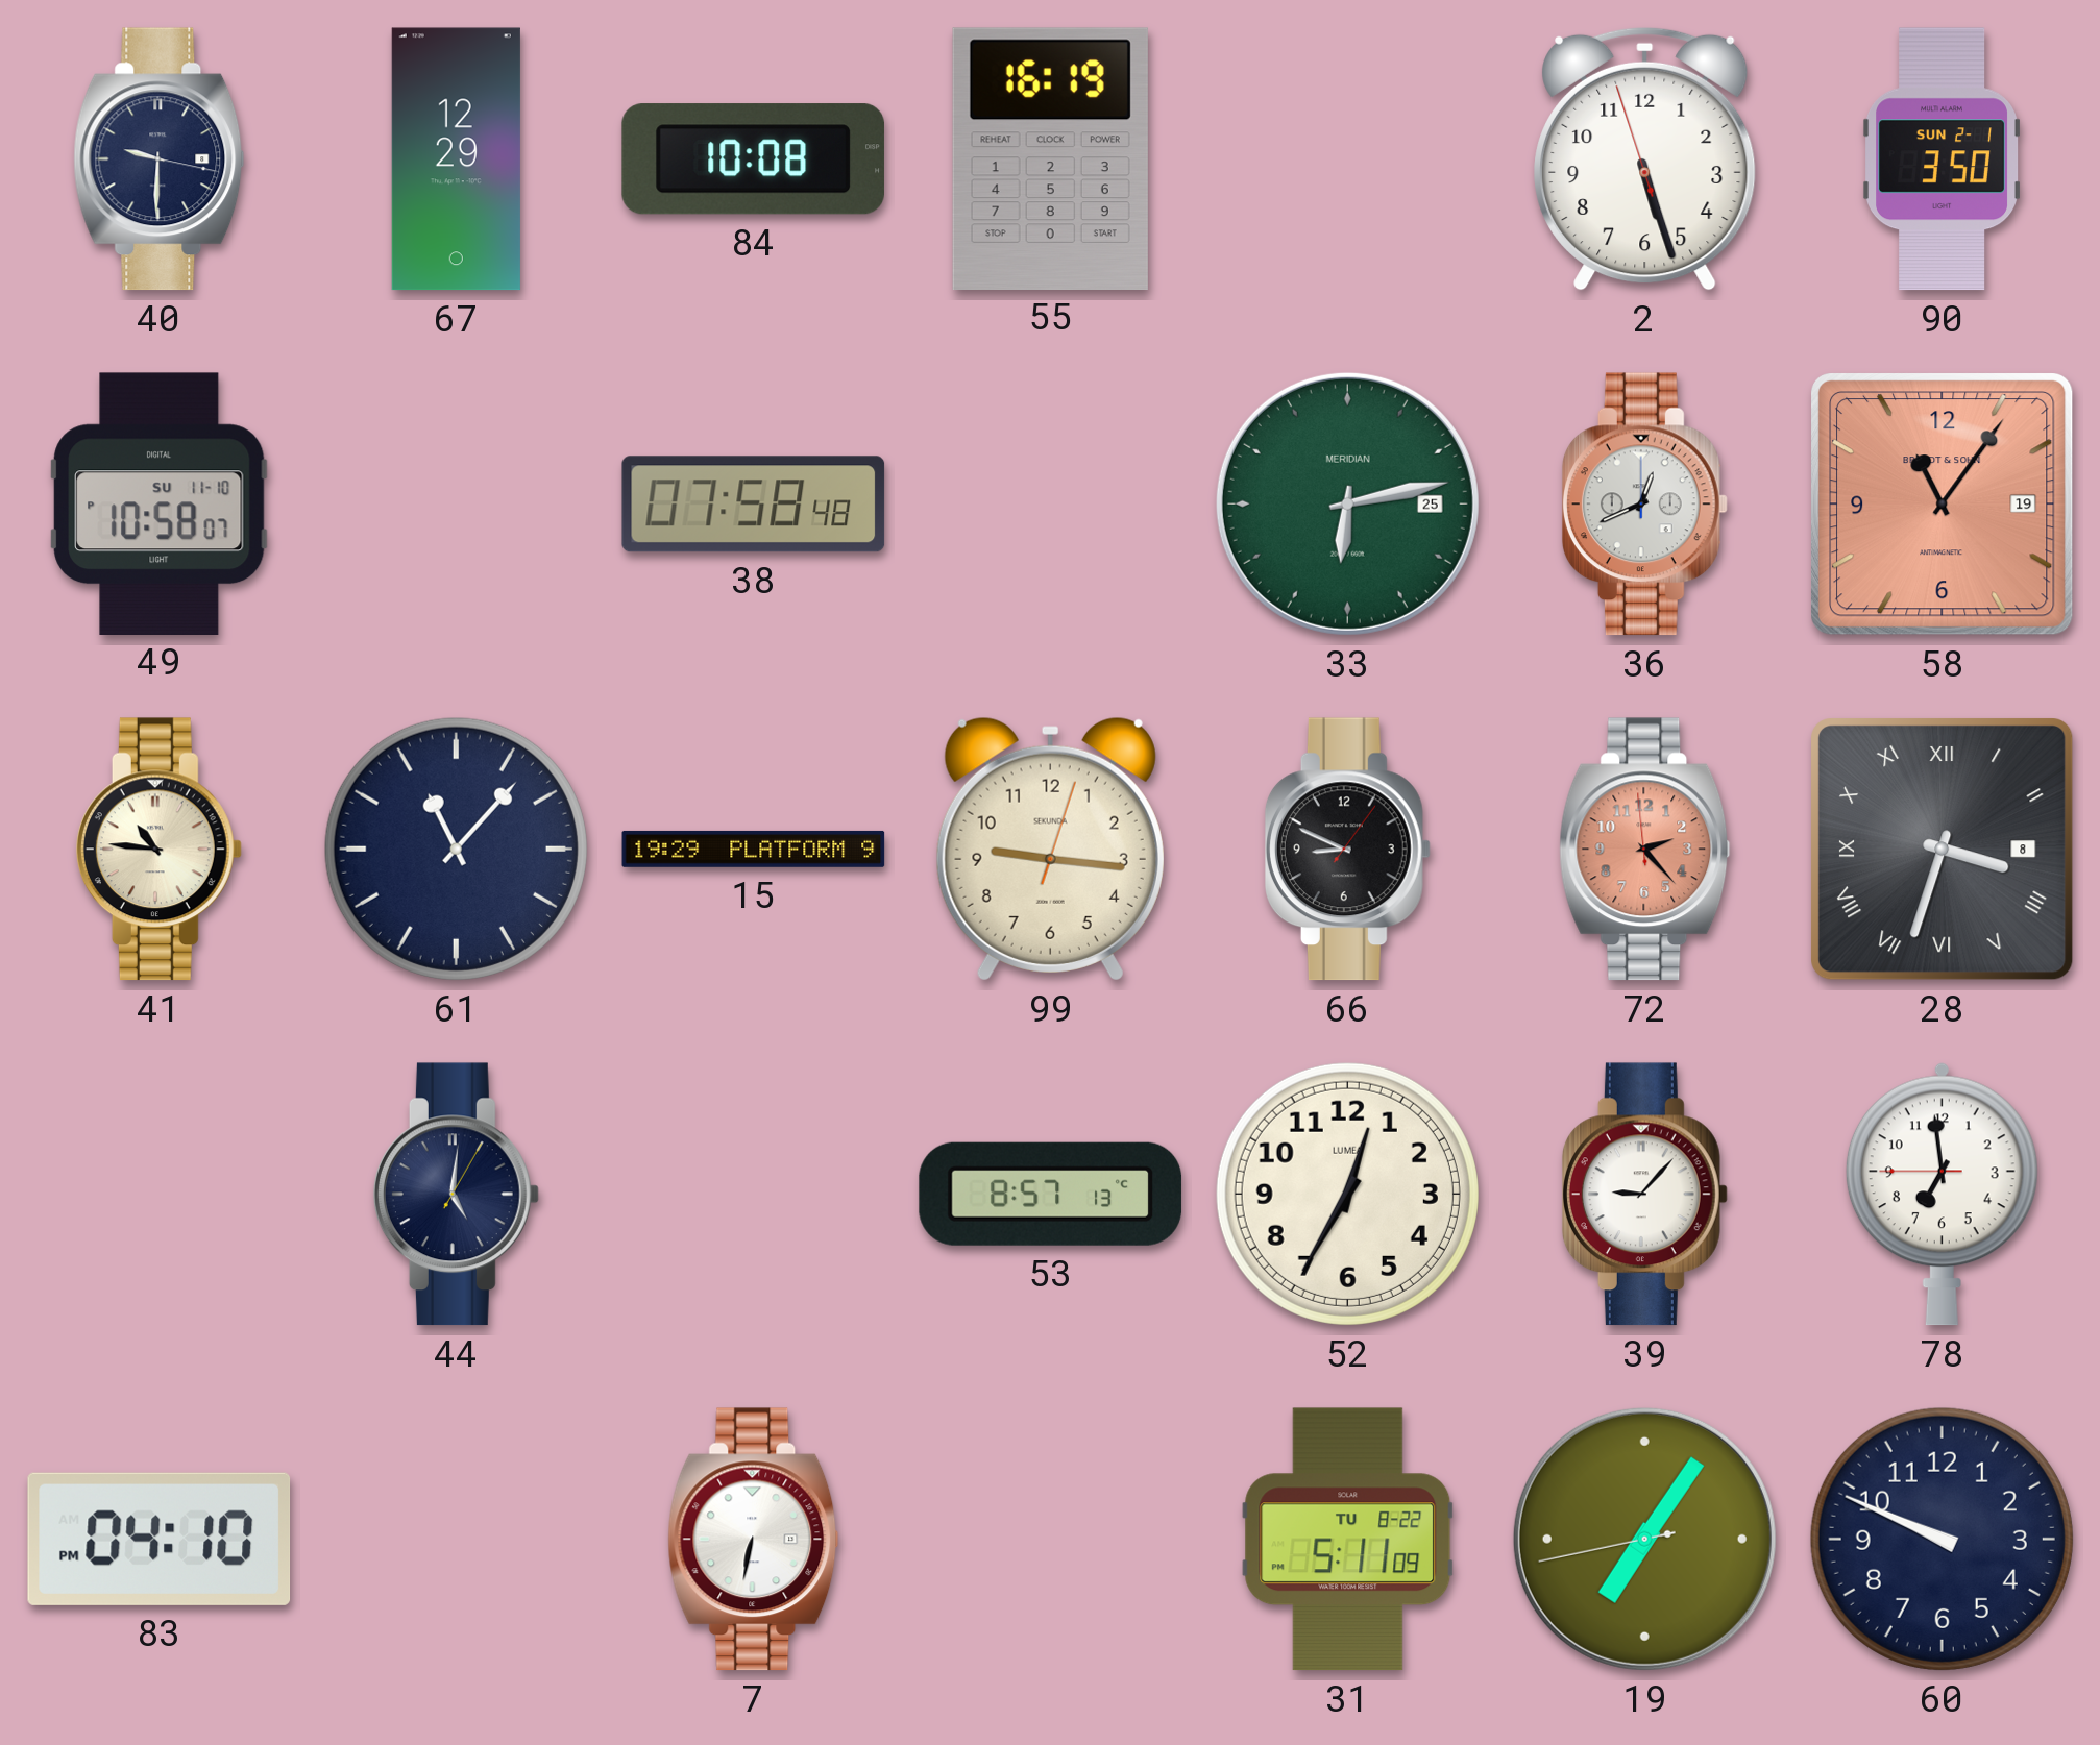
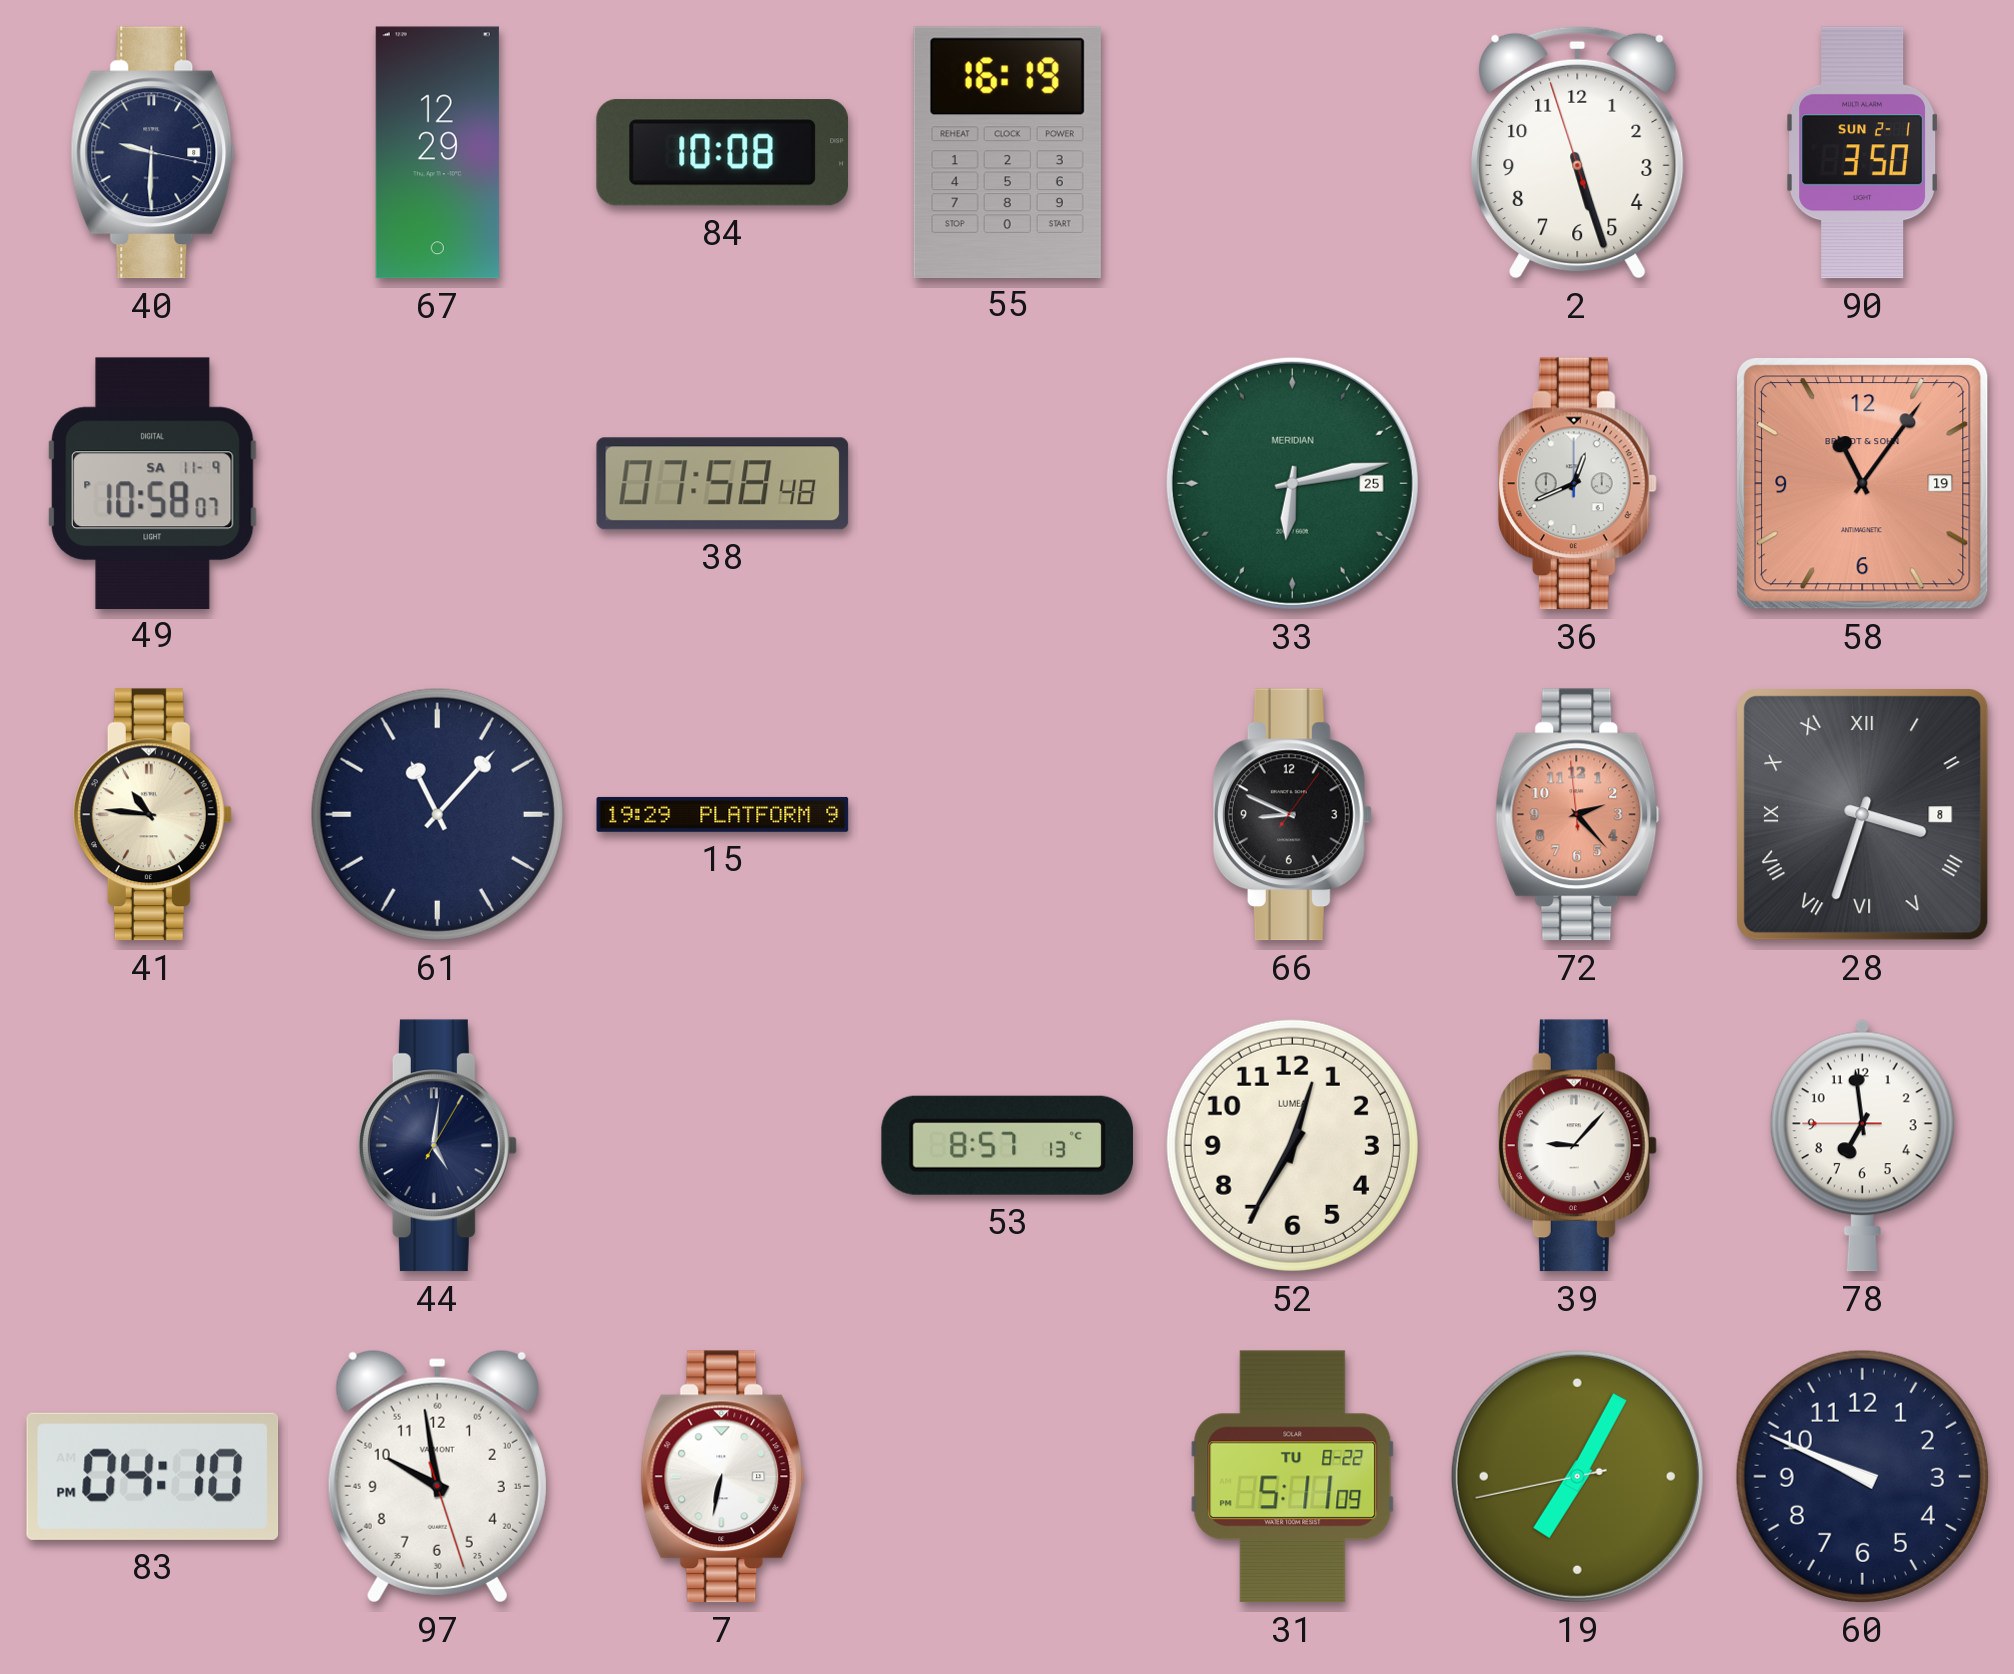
49 date: SU 11-10 -> SA 11-9 (153, 483)
99: 9:16 -> none (1050, 849)
97: none -> 9:58 (437, 1476)
19: 7:05 -> 7:04 (1577, 1476)
